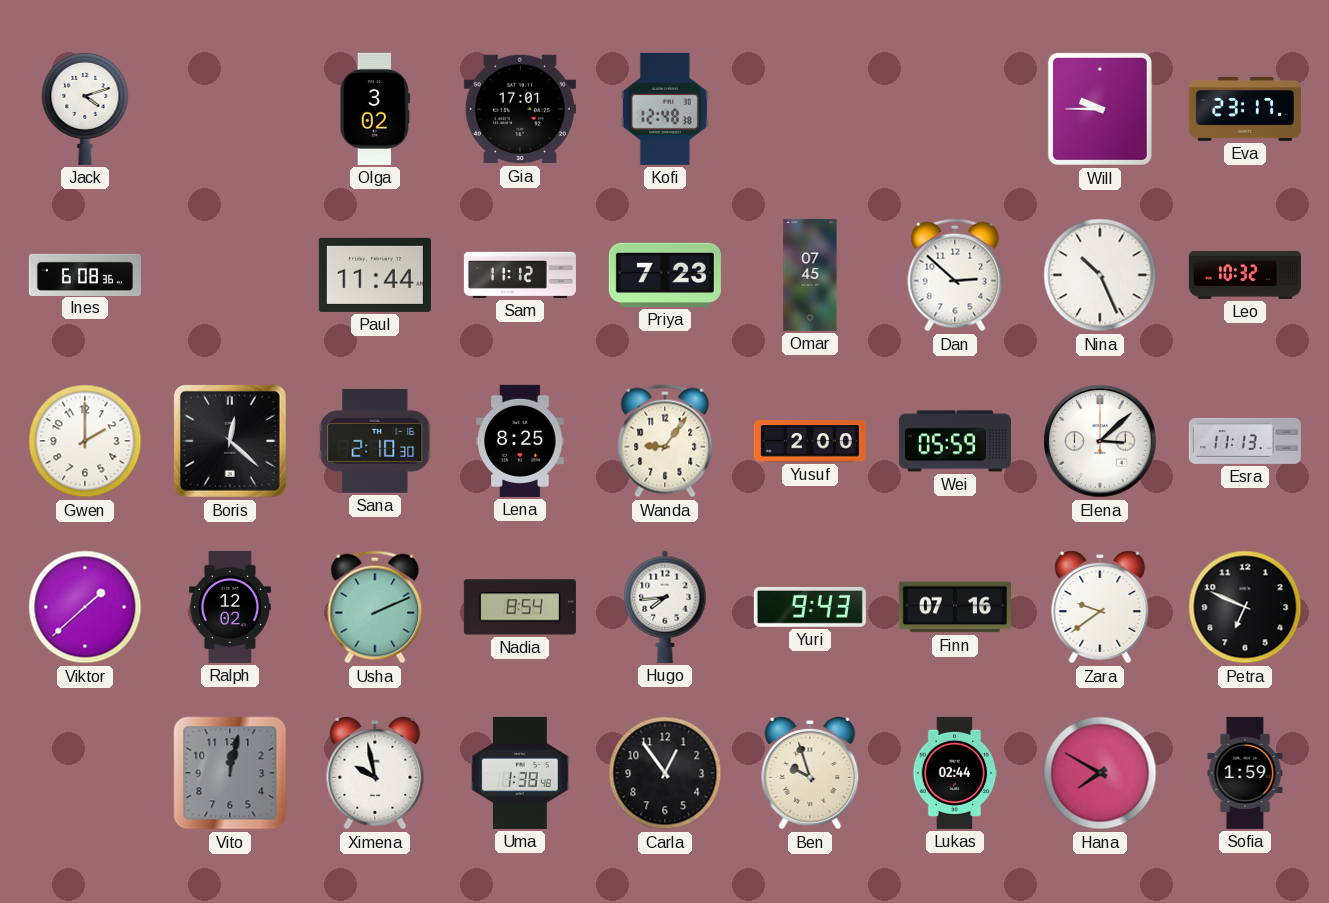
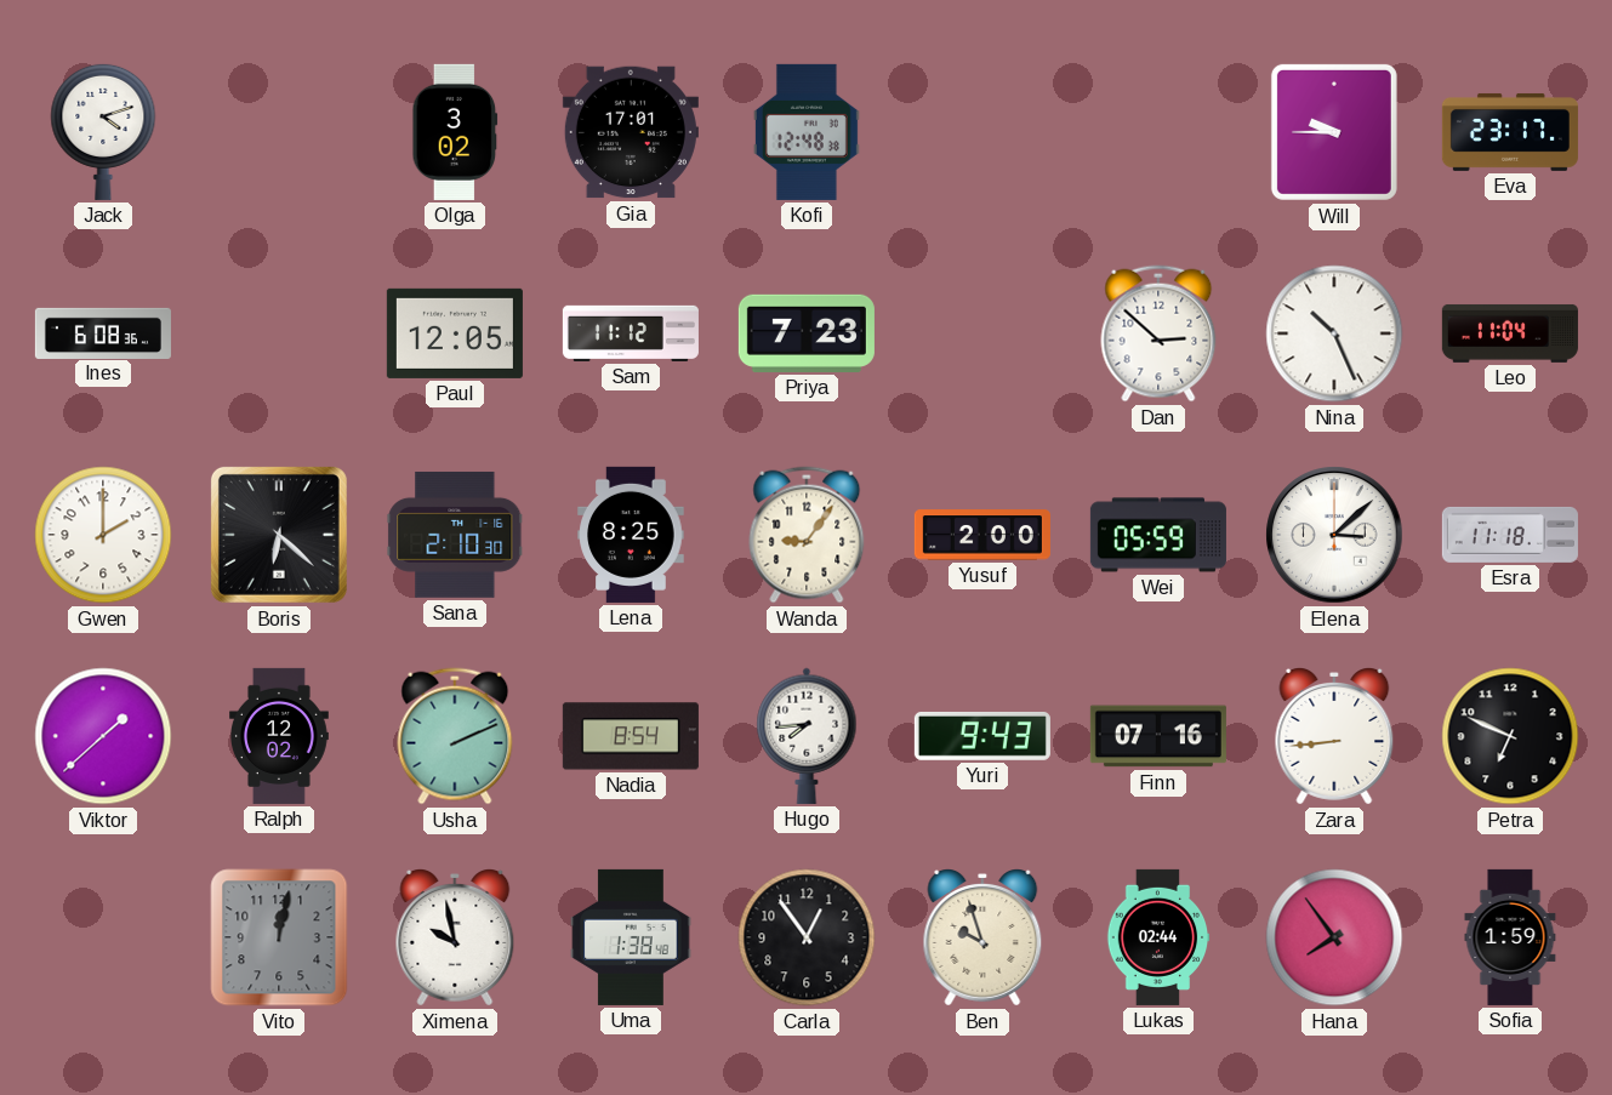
Paul: 11:44 -> 12:05 (455, 333)
Omar: 07:45 -> none (810, 275)
Leo: 10:32 -> 11:04 (1510, 333)
Boris: 12:22 -> 6:22 (279, 535)
Esra: 11:13 -> 11:18 (1510, 535)
Zara: 9:39 -> 8:44 (1334, 737)
Hana: 7:50 -> 7:54 (1334, 937)
